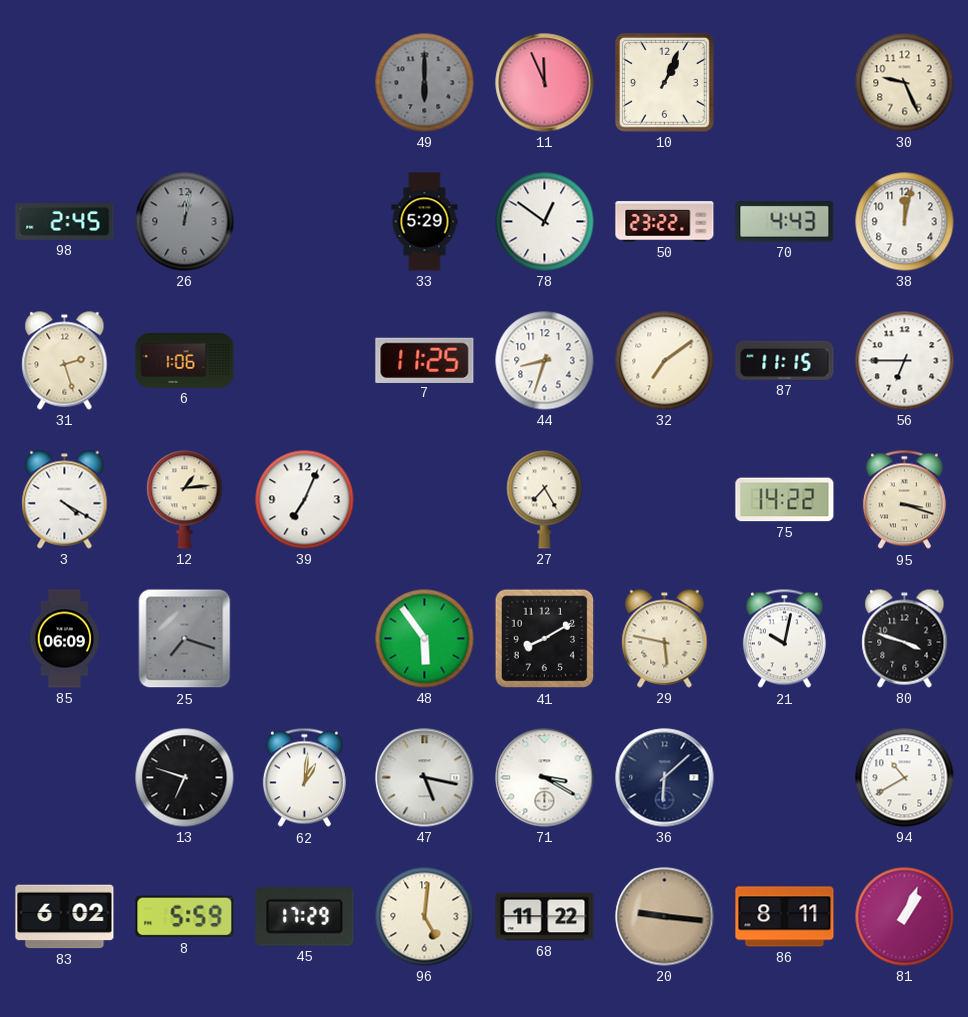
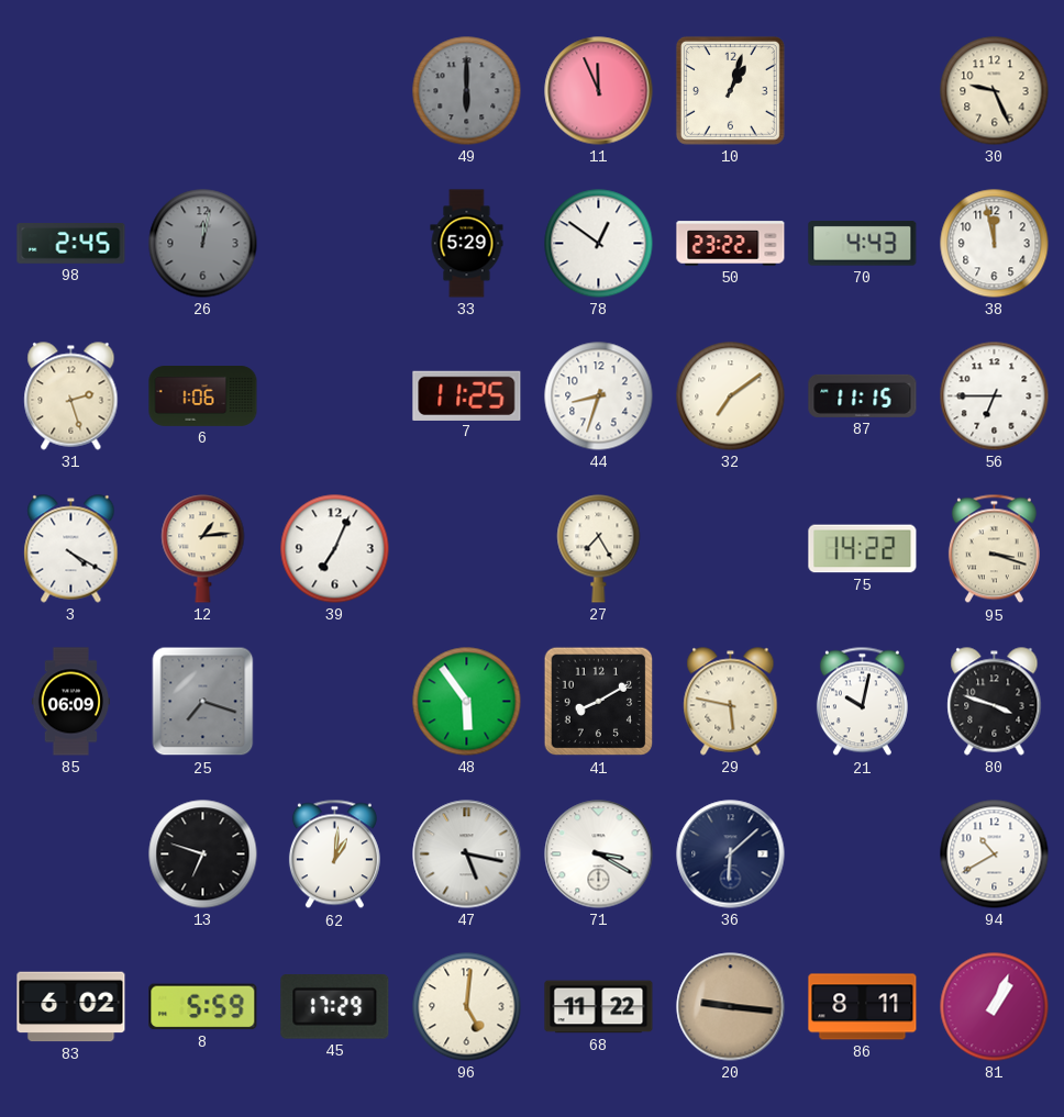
10: 1:04 -> 1:03 (730, 90)
38: 12:02 -> 11:58 (995, 244)
